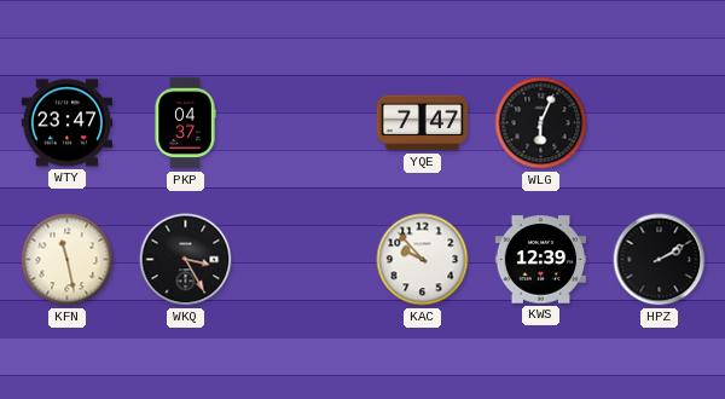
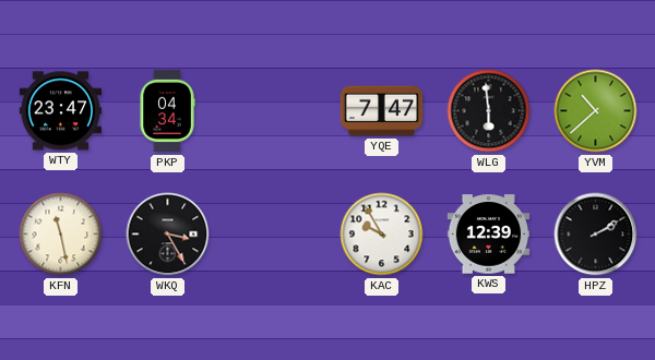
PKP: 04:37 -> 04:34 (167, 111)
WLG: 6:04 -> 5:59 (489, 111)
YVM: none -> 10:38 (596, 111)
KAC: 9:53 -> 9:55 (382, 235)
